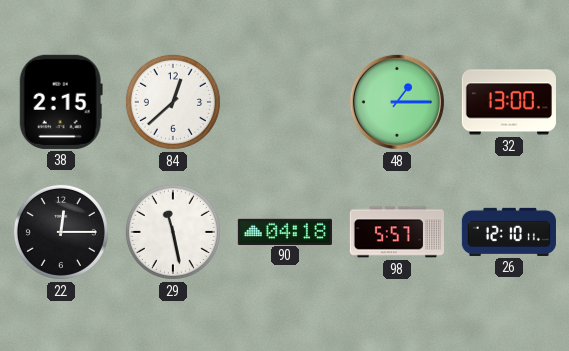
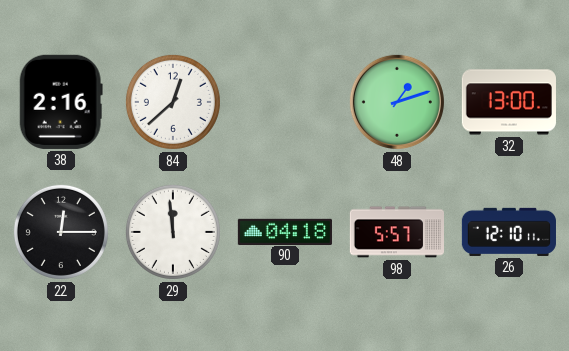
38: 2:15 -> 2:16 (61, 102)
48: 1:15 -> 1:12 (397, 102)
29: 11:28 -> 11:59 (173, 232)
